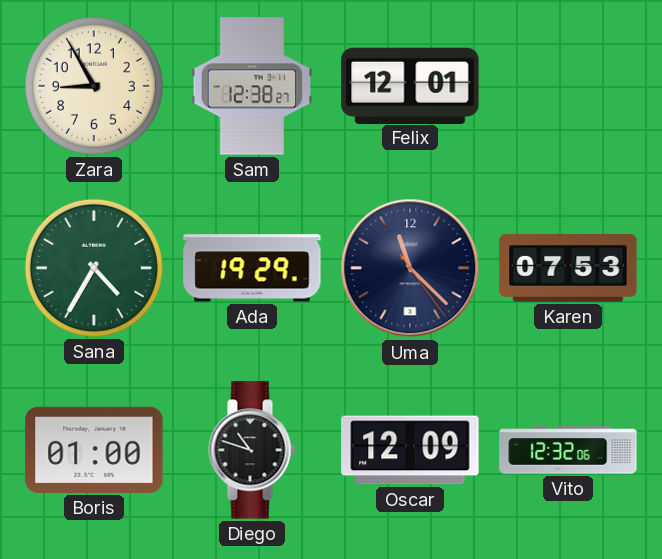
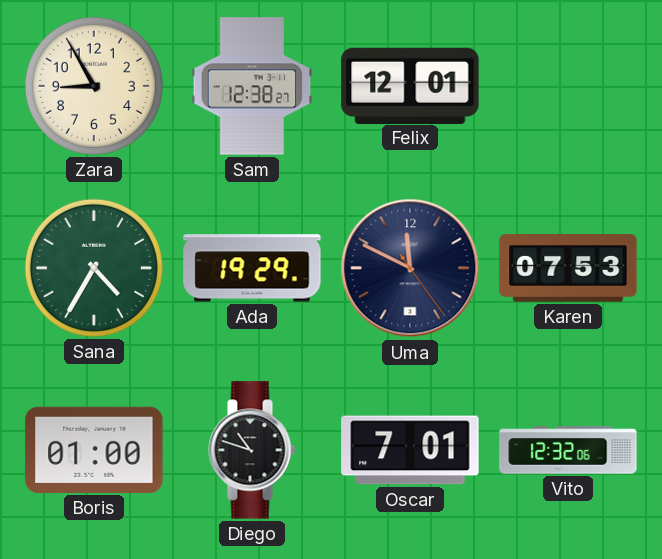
Uma: 11:22 -> 11:49 (410, 268)
Oscar: 12:09 -> 7:01 (410, 450)
